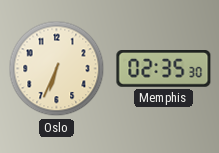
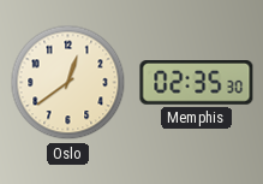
Oslo: 6:34 -> 12:39 (68, 83)
